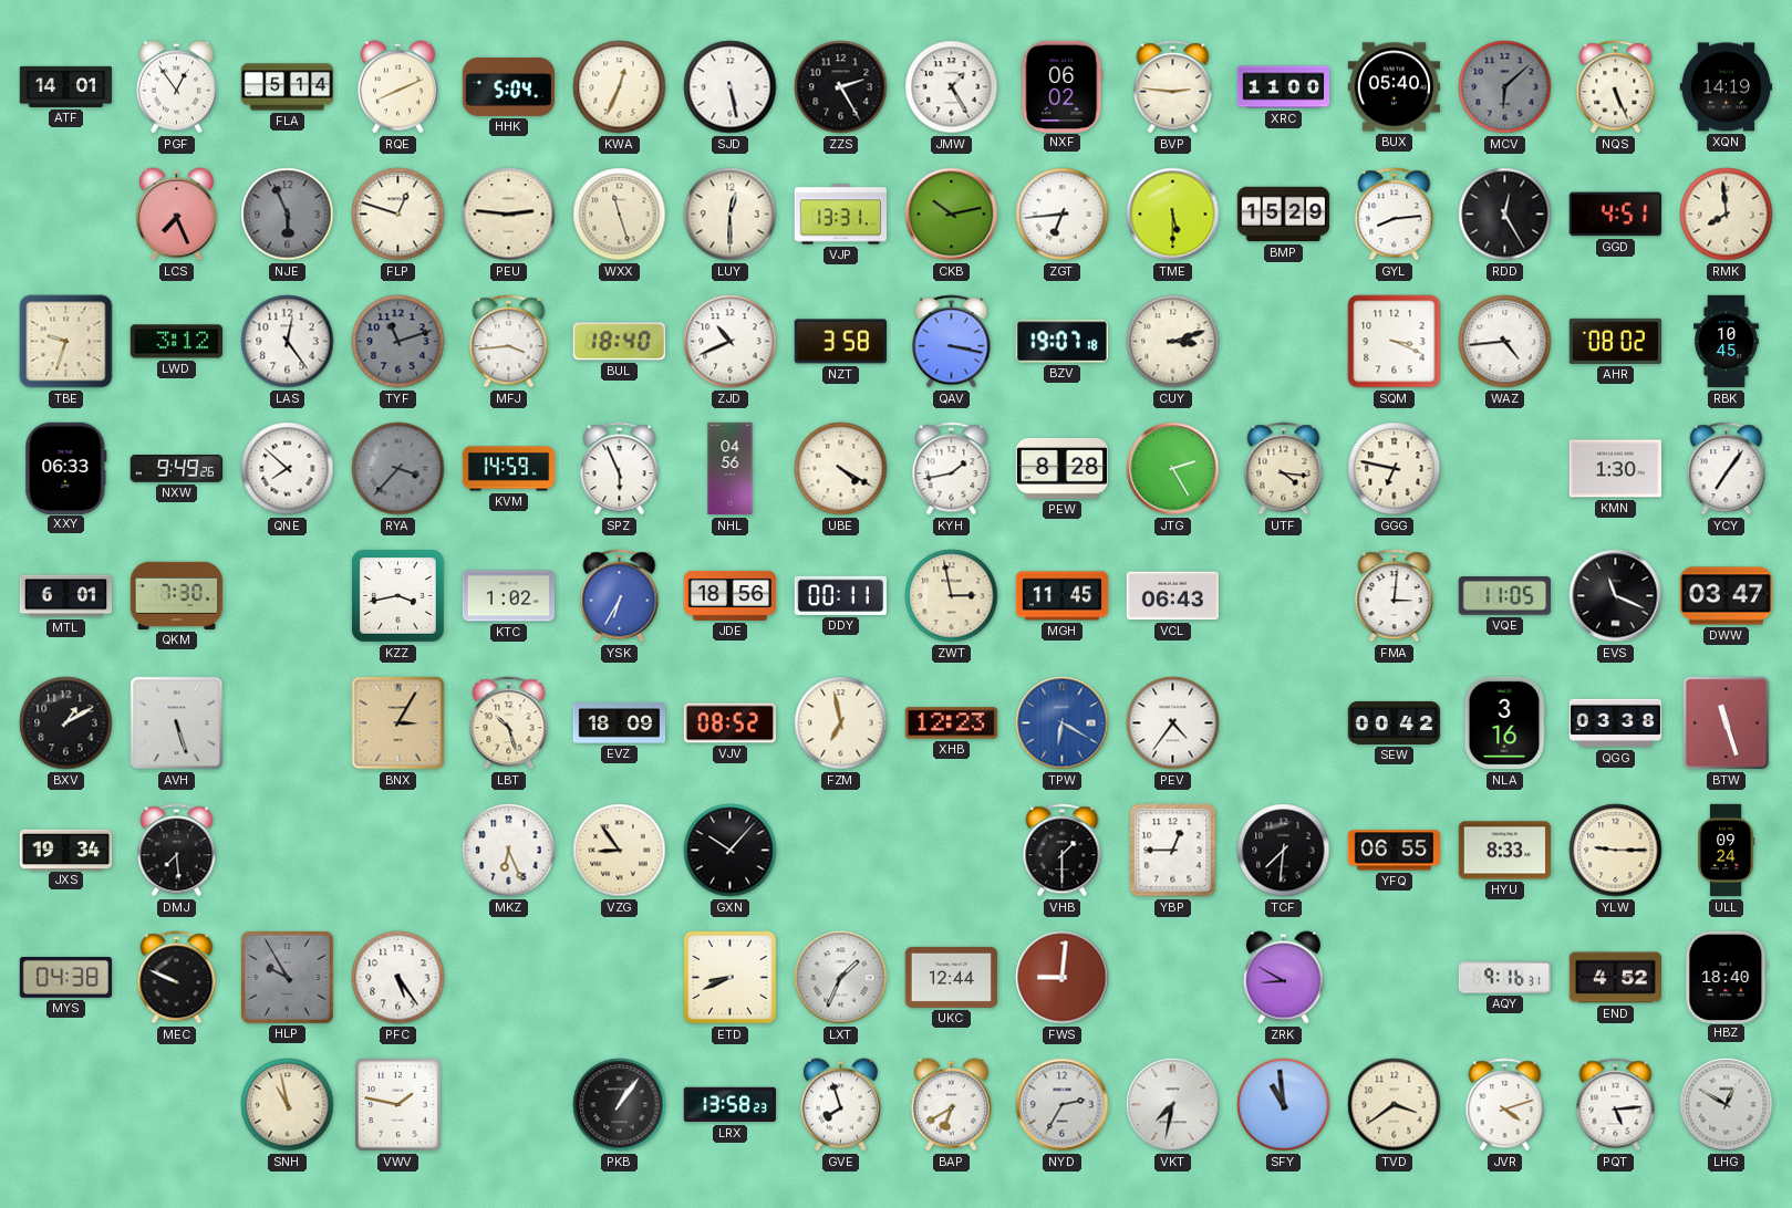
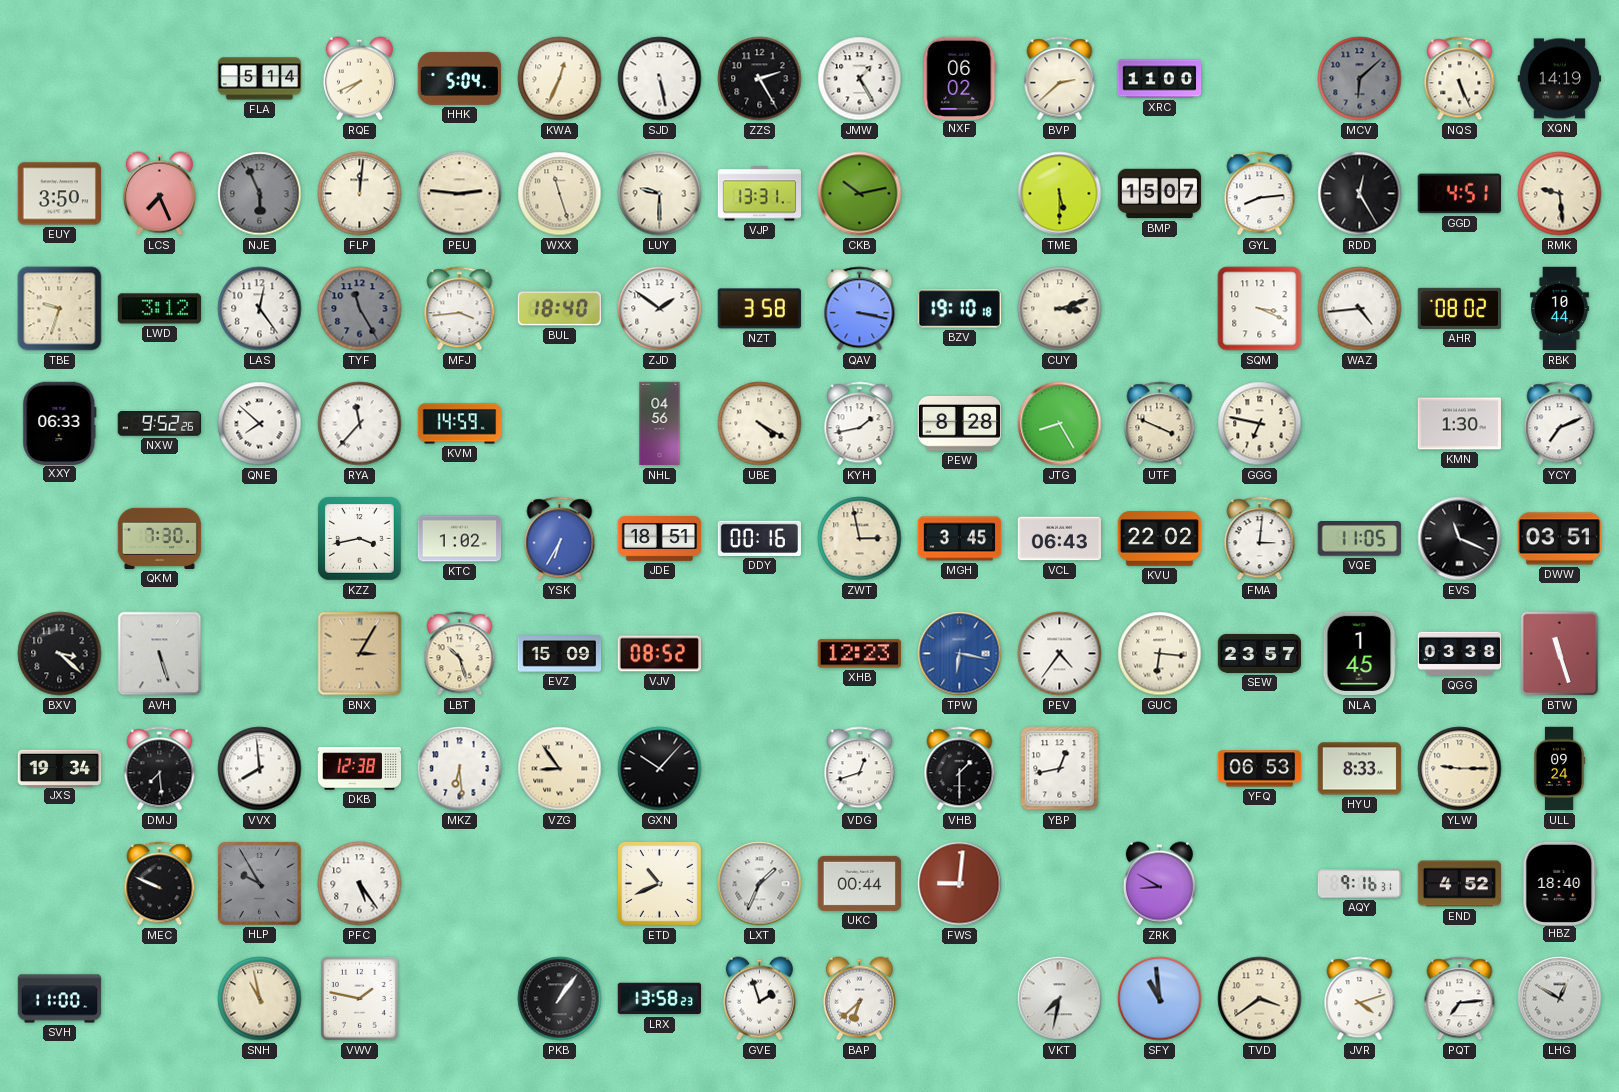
ATF: 14:01 -> none (66, 86)
PGF: 12:54 -> none (176, 87)
RQE: 8:11 -> 7:41 (359, 79)
BVP: 2:46 -> 2:38 (1060, 79)
BUX: 05:40 -> none (1395, 87)
EUY: none -> 3:50 (59, 194)
FLP: 12:48 -> 12:01 (360, 194)
LUY: 12:30 -> 9:30 (660, 194)
ZGT: 6:44 -> none (1063, 215)
BMP: 15:29 -> 15:07 (1160, 194)
RMK: 7:59 -> 9:29 (1560, 194)
TYF: 11:12 -> 11:25 (360, 309)
ZJD: 10:41 -> 1:51 (660, 309)
BZV: 19:07 -> 19:10 (959, 309)
RBK: 10:45 -> 10:44 (1560, 309)
NXW: 9:49 -> 9:52 (159, 424)
RYA: 3:37 -> 11:37 (360, 424)
RYA dial: grey -> white (360, 424)
SPZ: 5:56 -> none (620, 469)
JTG: 2:25 -> 8:25 (1060, 424)
UTF: 4:16 -> 3:49 (1160, 424)
YCY: 7:06 -> 7:11 (1560, 424)
MTL: 6:01 -> none (66, 596)
JDE: 18:56 -> 18:51 (660, 538)
DDY: 00:11 -> 00:16 (759, 538)
MGH: 11:45 -> 3:45 (960, 539)
KVU: none -> 22:02 (1160, 539)
DWW: 03:47 -> 03:51 (1560, 539)
BXV: 1:10 -> 3:22 (60, 654)
EVZ: 18:09 -> 15:09 (560, 654)
FZM: 6:58 -> none (841, 723)
TPW: 6:20 -> 6:17 (960, 654)
GUC: none -> 6:16 (1160, 654)
SEW: 00:42 -> 23:57 (1260, 653)
NLA: 3:16 -> 1:45 (1359, 654)
VVX: none -> 7:59 (260, 769)
DKB: none -> 12:38 (360, 769)
MKZ: 6:26 -> 6:29 (460, 769)
VDG: none -> 12:42 (860, 769)
YBP: 12:45 -> 12:43 (1060, 769)
TCF: 7:31 -> none (1284, 851)
YFQ: 06:55 -> 06:53 (1260, 769)
MYS: 04:38 -> none (66, 977)
ETD: 8:41 -> 10:41 (659, 883)
UKC: 12:44 -> 00:44 (860, 883)
SVH: none -> 11:00 (60, 999)
GVE: 7:57 -> 1:57 (759, 999)
BAP: 6:40 -> 6:38 (859, 999)
NYD: 2:35 -> none (1063, 1105)
PQT: 5:14 -> 7:14 (1460, 999)
